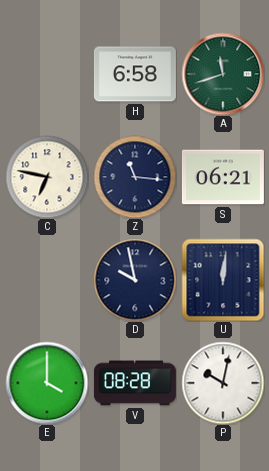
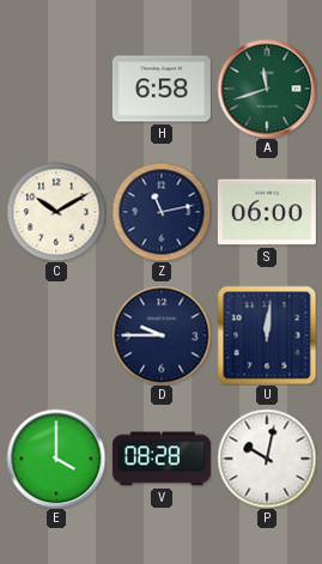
C: 6:47 -> 10:10 (56, 212)
Z: 11:16 -> 11:13 (162, 212)
S: 06:21 -> 06:00 (267, 212)
D: 9:58 -> 9:45 (162, 335)
